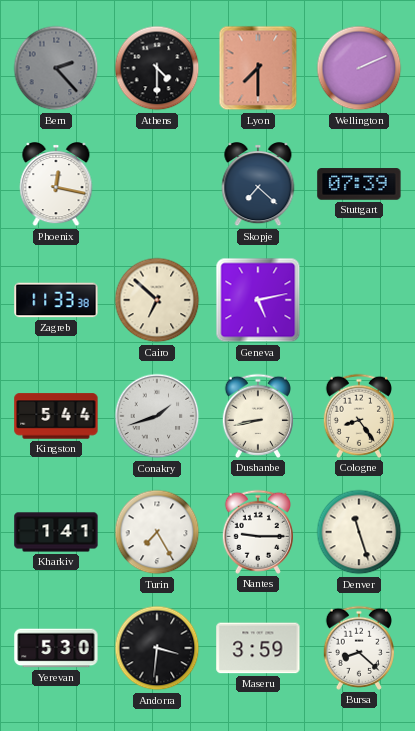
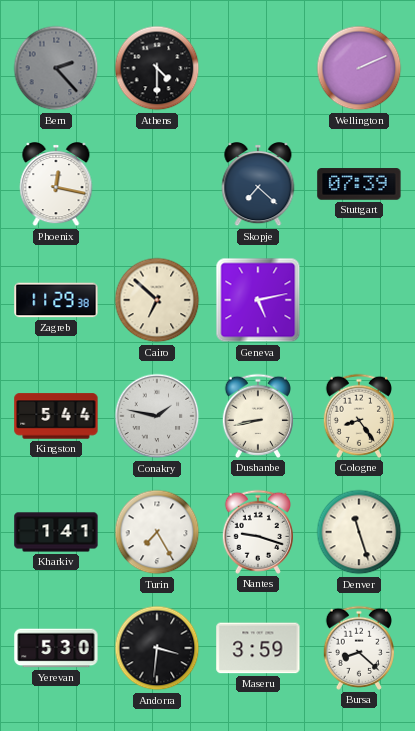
Lyon: 7:30 -> none (258, 68)
Zagreb: 11:33 -> 11:29 (56, 300)
Conakry: 1:42 -> 1:47 (157, 416)
Nantes: 9:15 -> 9:18 (258, 532)
